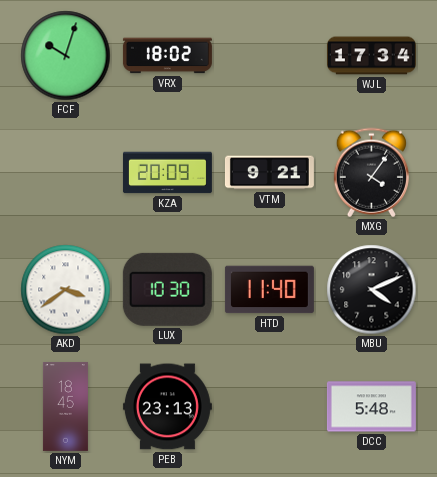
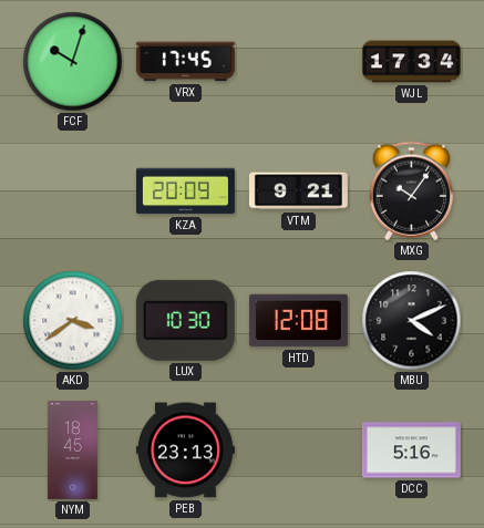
VRX: 18:02 -> 17:45 (185, 62)
MXG: 4:06 -> 10:06 (411, 191)
HTD: 11:40 -> 12:08 (298, 321)
DCC: 5:48 -> 5:16 (411, 451)
